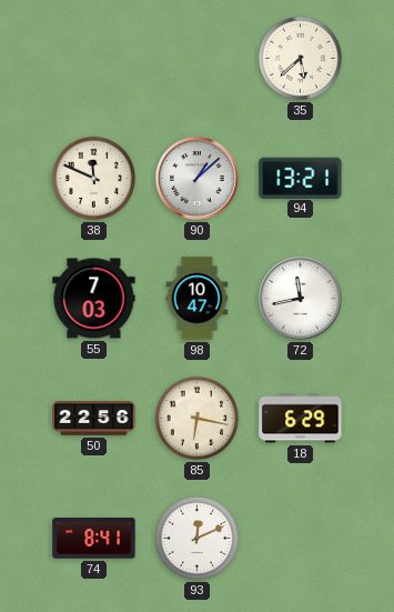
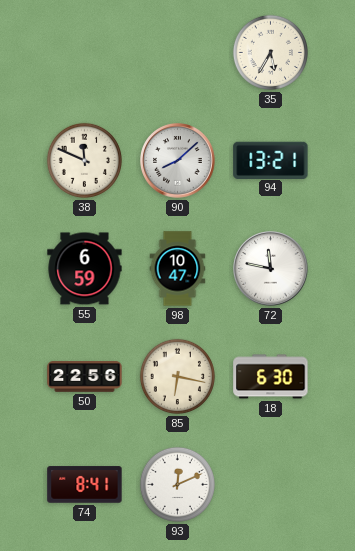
35: 5:38 -> 5:35 (270, 52)
90: 1:08 -> 8:08 (178, 161)
55: 7:03 -> 6:59 (85, 269)
72: 11:43 -> 11:47 (271, 269)
18: 6:29 -> 6:30 (271, 377)
